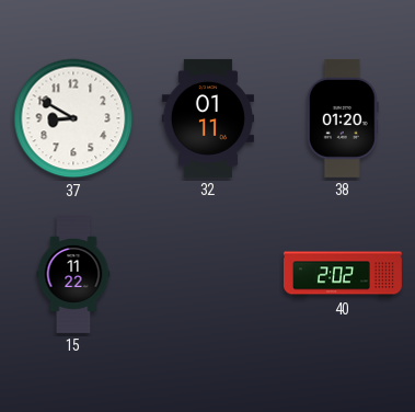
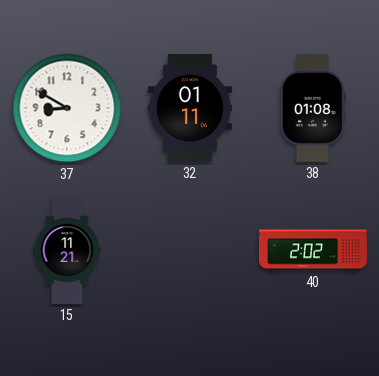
38: 01:20 -> 01:08 (313, 108)
15: 11:22 -> 11:21 (67, 250)
